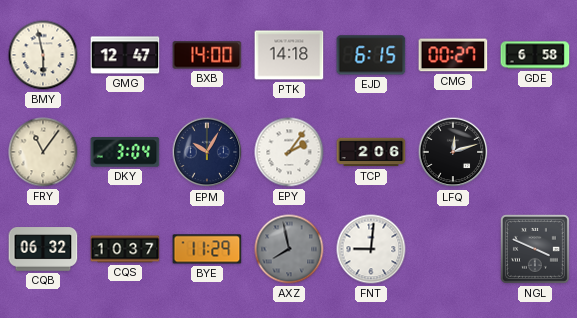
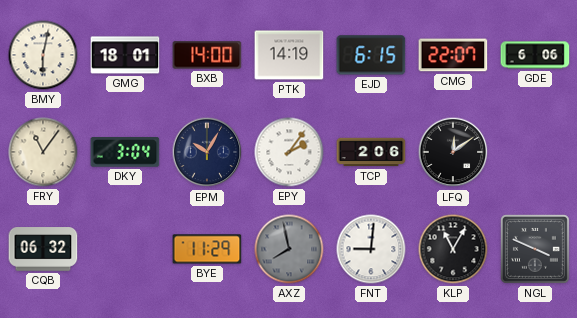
BMY: 5:58 -> 6:02 (43, 55)
GMG: 12:47 -> 18:01 (125, 55)
PTK: 14:18 -> 14:19 (289, 55)
CMG: 00:27 -> 22:07 (453, 55)
GDE: 6:58 -> 6:06 (535, 55)
LFQ: 12:12 -> 12:09 (453, 152)
CQS: 10:37 -> none (125, 249)
KLP: none -> 11:05 (453, 249)
